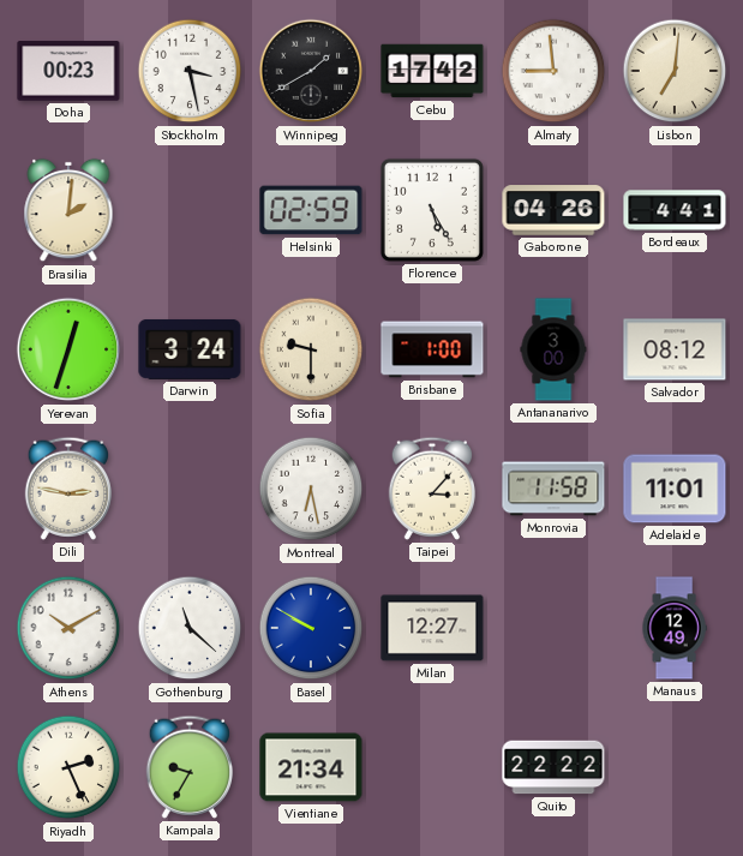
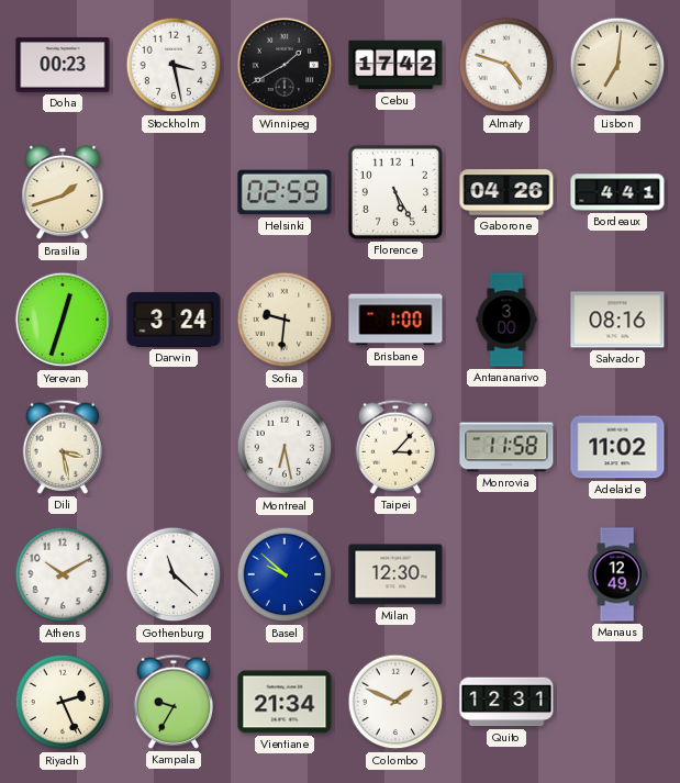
Almaty: 8:59 -> 4:48 (506, 65)
Brasilia: 2:01 -> 1:42 (63, 192)
Sofia: 9:30 -> 9:31 (285, 320)
Salvador: 08:12 -> 08:16 (617, 320)
Dili: 2:47 -> 3:28 (63, 447)
Adelaide: 11:01 -> 11:02 (617, 447)
Basel: 9:50 -> 9:52 (285, 574)
Milan: 12:27 -> 12:30 (395, 574)
Colombo: none -> 1:49 (395, 702)
Quito: 22:22 -> 12:31 (506, 702)
